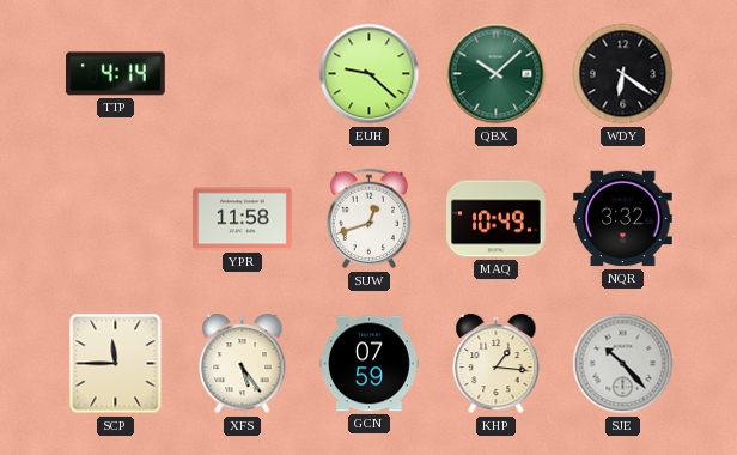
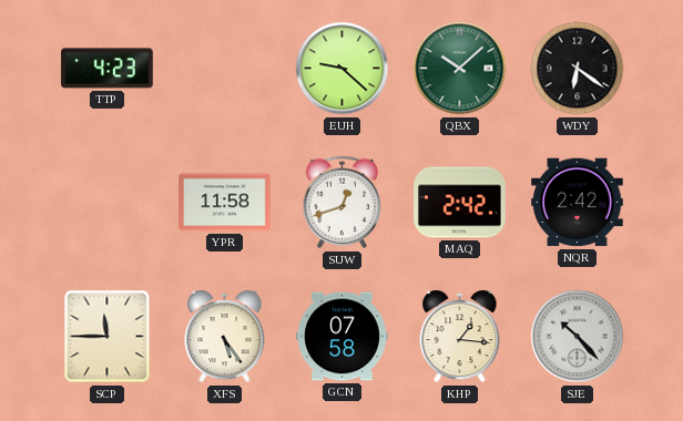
TTP: 4:14 -> 4:23 (108, 69)
MAQ: 10:49 -> 2:42 (460, 203)
NQR: 3:32 -> 2:42 (578, 203)
GCN: 07:59 -> 07:58 (343, 337)
